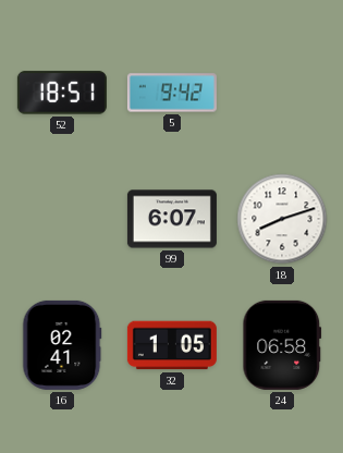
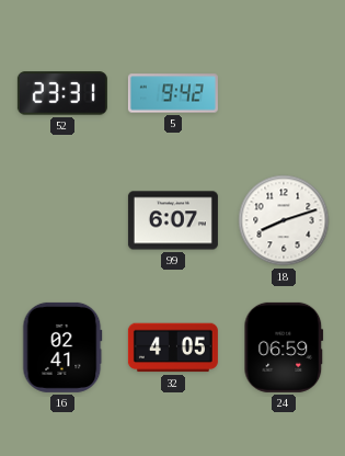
52: 18:51 -> 23:31 (62, 93)
32: 1:05 -> 4:05 (173, 347)
24: 06:58 -> 06:59 (284, 347)
